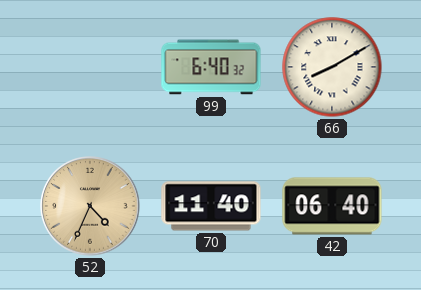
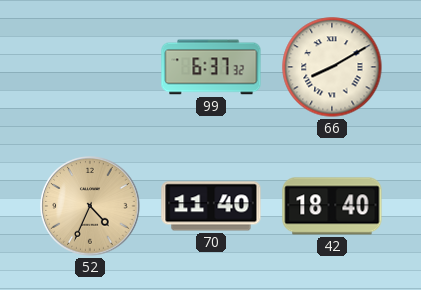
99: 6:40 -> 6:37 (211, 67)
42: 06:40 -> 18:40 (332, 206)
